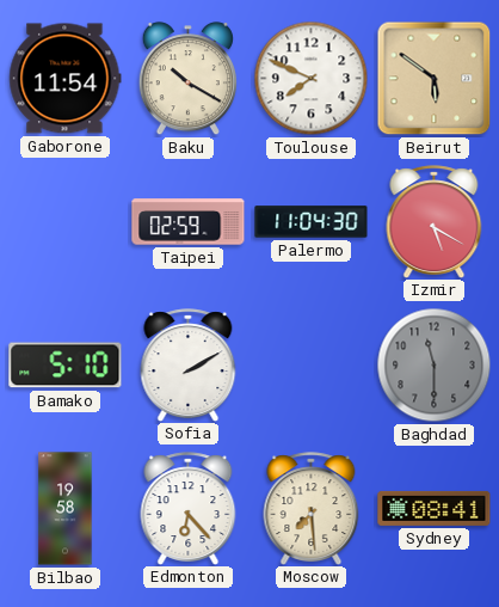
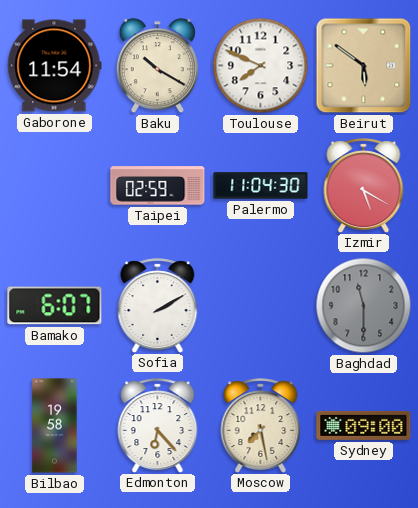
Bamako: 5:10 -> 6:07 (55, 306)
Moscow: 7:29 -> 7:28 (261, 425)
Sydney: 08:41 -> 09:00 (364, 425)
